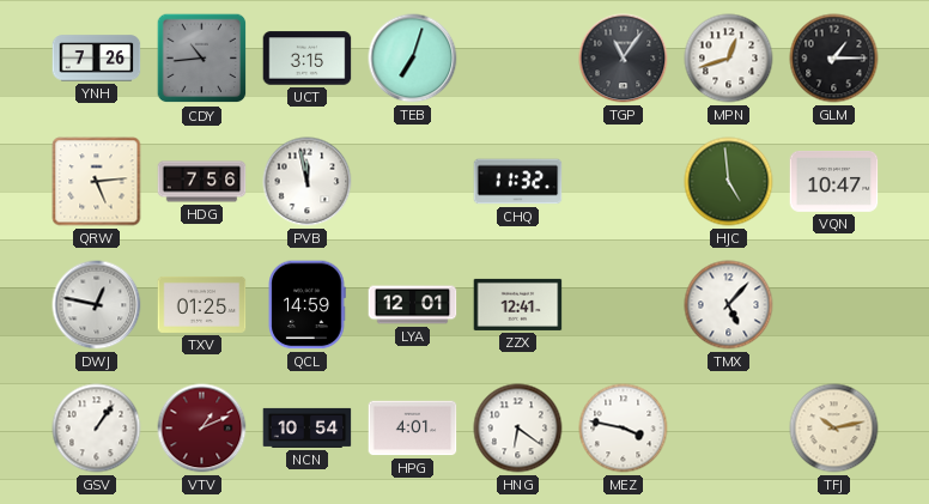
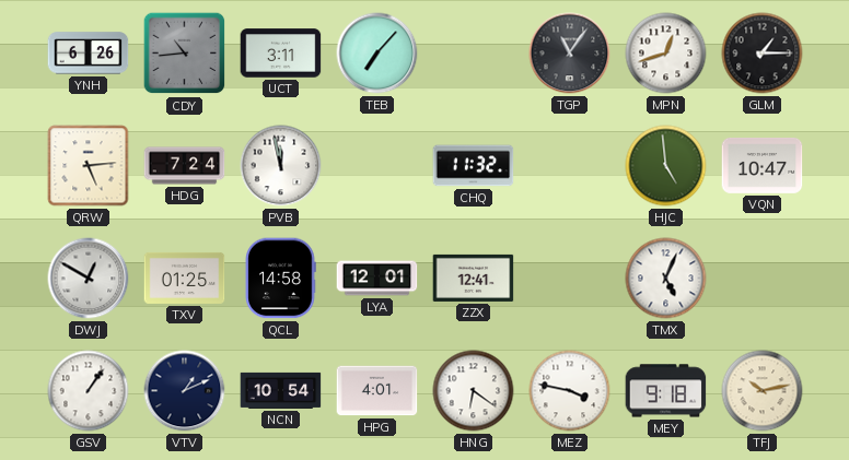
YNH: 7:26 -> 6:26 (89, 54)
UCT: 3:15 -> 3:11 (281, 54)
TEB: 7:03 -> 7:07 (377, 54)
HDG: 7:56 -> 7:24 (185, 166)
DWJ: 12:47 -> 12:50 (89, 279)
QCL: 14:59 -> 14:58 (280, 279)
TMX: 5:07 -> 5:04 (666, 279)
VTV dial: burgundy -> navy (185, 391)
MEY: none -> 9:18 (666, 391)
